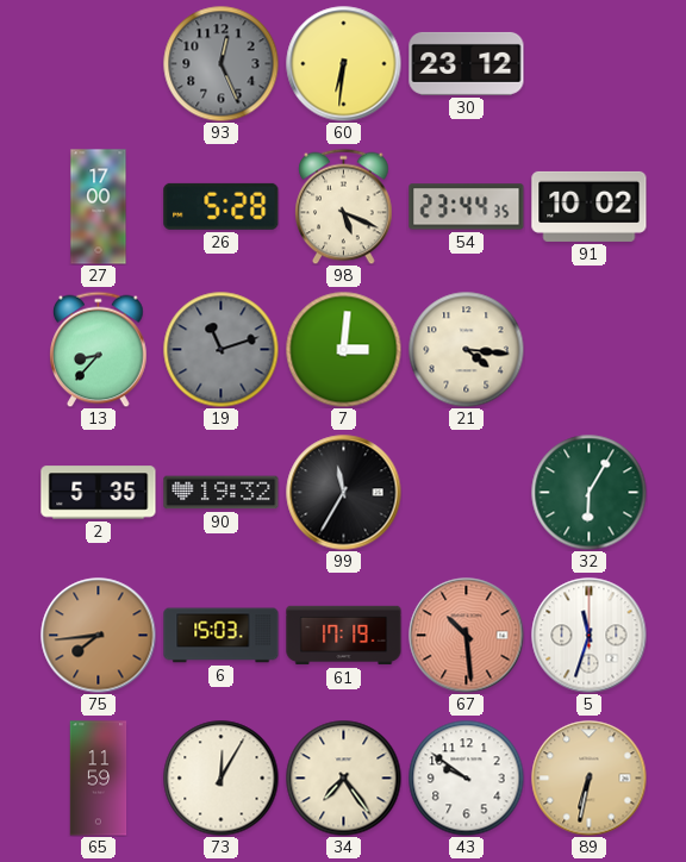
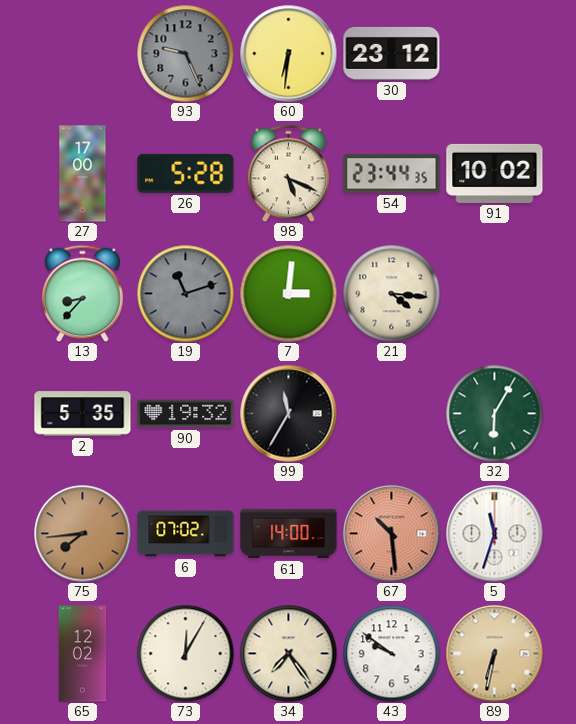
93: 12:26 -> 9:26 (185, 53)
6: 15:03 -> 07:02 (186, 534)
61: 17:19 -> 14:00 (289, 534)
65: 11:59 -> 12:02 (83, 654)
